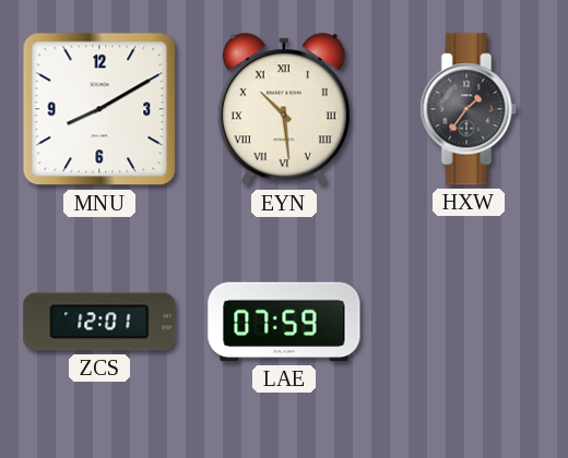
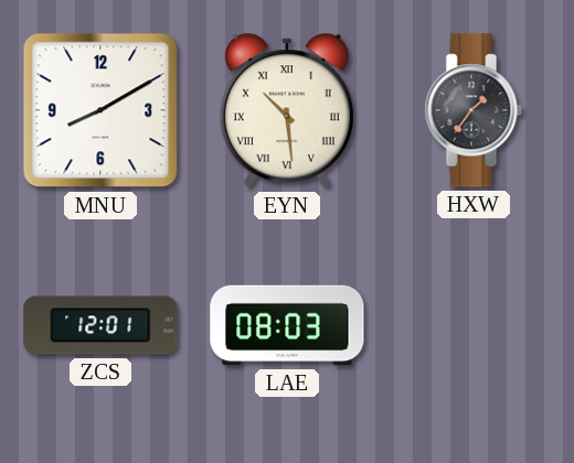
LAE: 07:59 -> 08:03 (287, 325)
